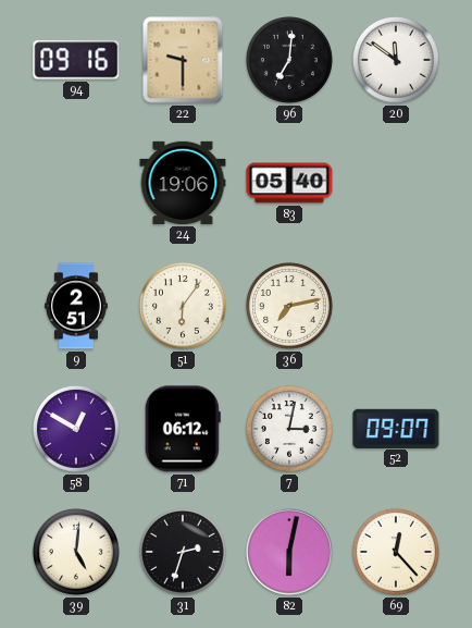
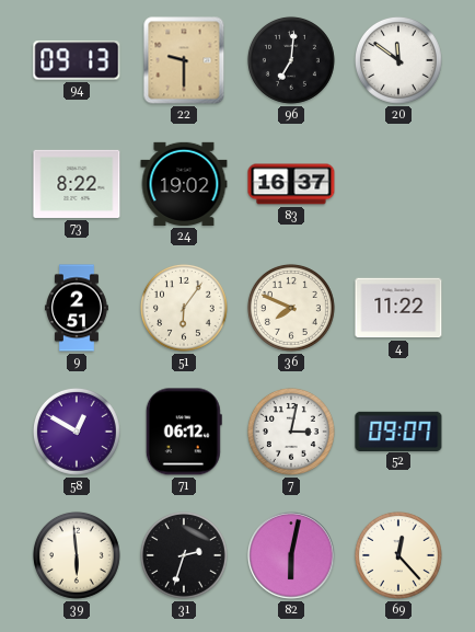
94: 09:16 -> 09:13 (77, 60)
73: none -> 8:22 (77, 184)
24: 19:06 -> 19:02 (184, 184)
83: 05:40 -> 16:37 (291, 184)
36: 7:13 -> 7:49 (291, 308)
4: none -> 11:22 (398, 308)
39: 5:01 -> 5:59 (77, 555)
